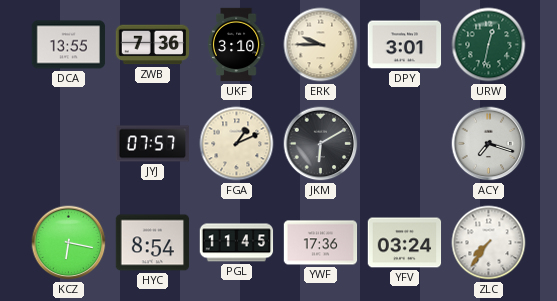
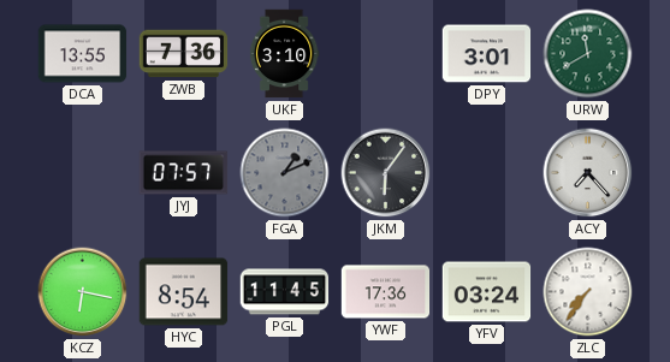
ERK: 9:45 -> none (321, 45)
URW: 12:32 -> 11:40 (588, 54)
FGA dial: cream -> grey (285, 173)
JKM: 6:10 -> 6:06 (386, 173)
ACY: 7:18 -> 7:23 (588, 173)
